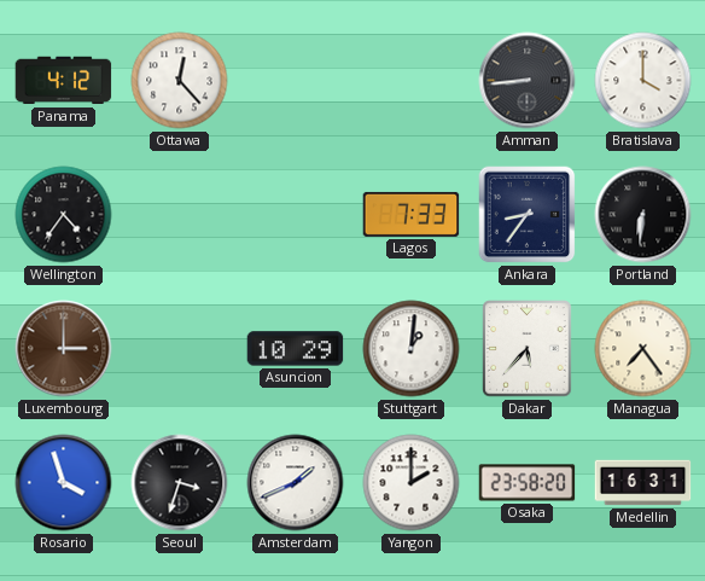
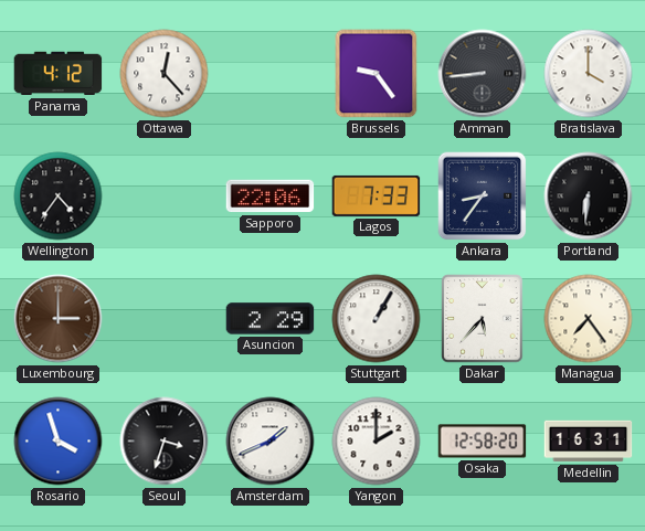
Brussels: none -> 9:24 (377, 74)
Sapporo: none -> 22:06 (271, 197)
Asuncion: 10:29 -> 2:29 (271, 319)
Stuttgart: 1:01 -> 1:05 (377, 319)
Osaka: 23:58 -> 12:58 (483, 442)
